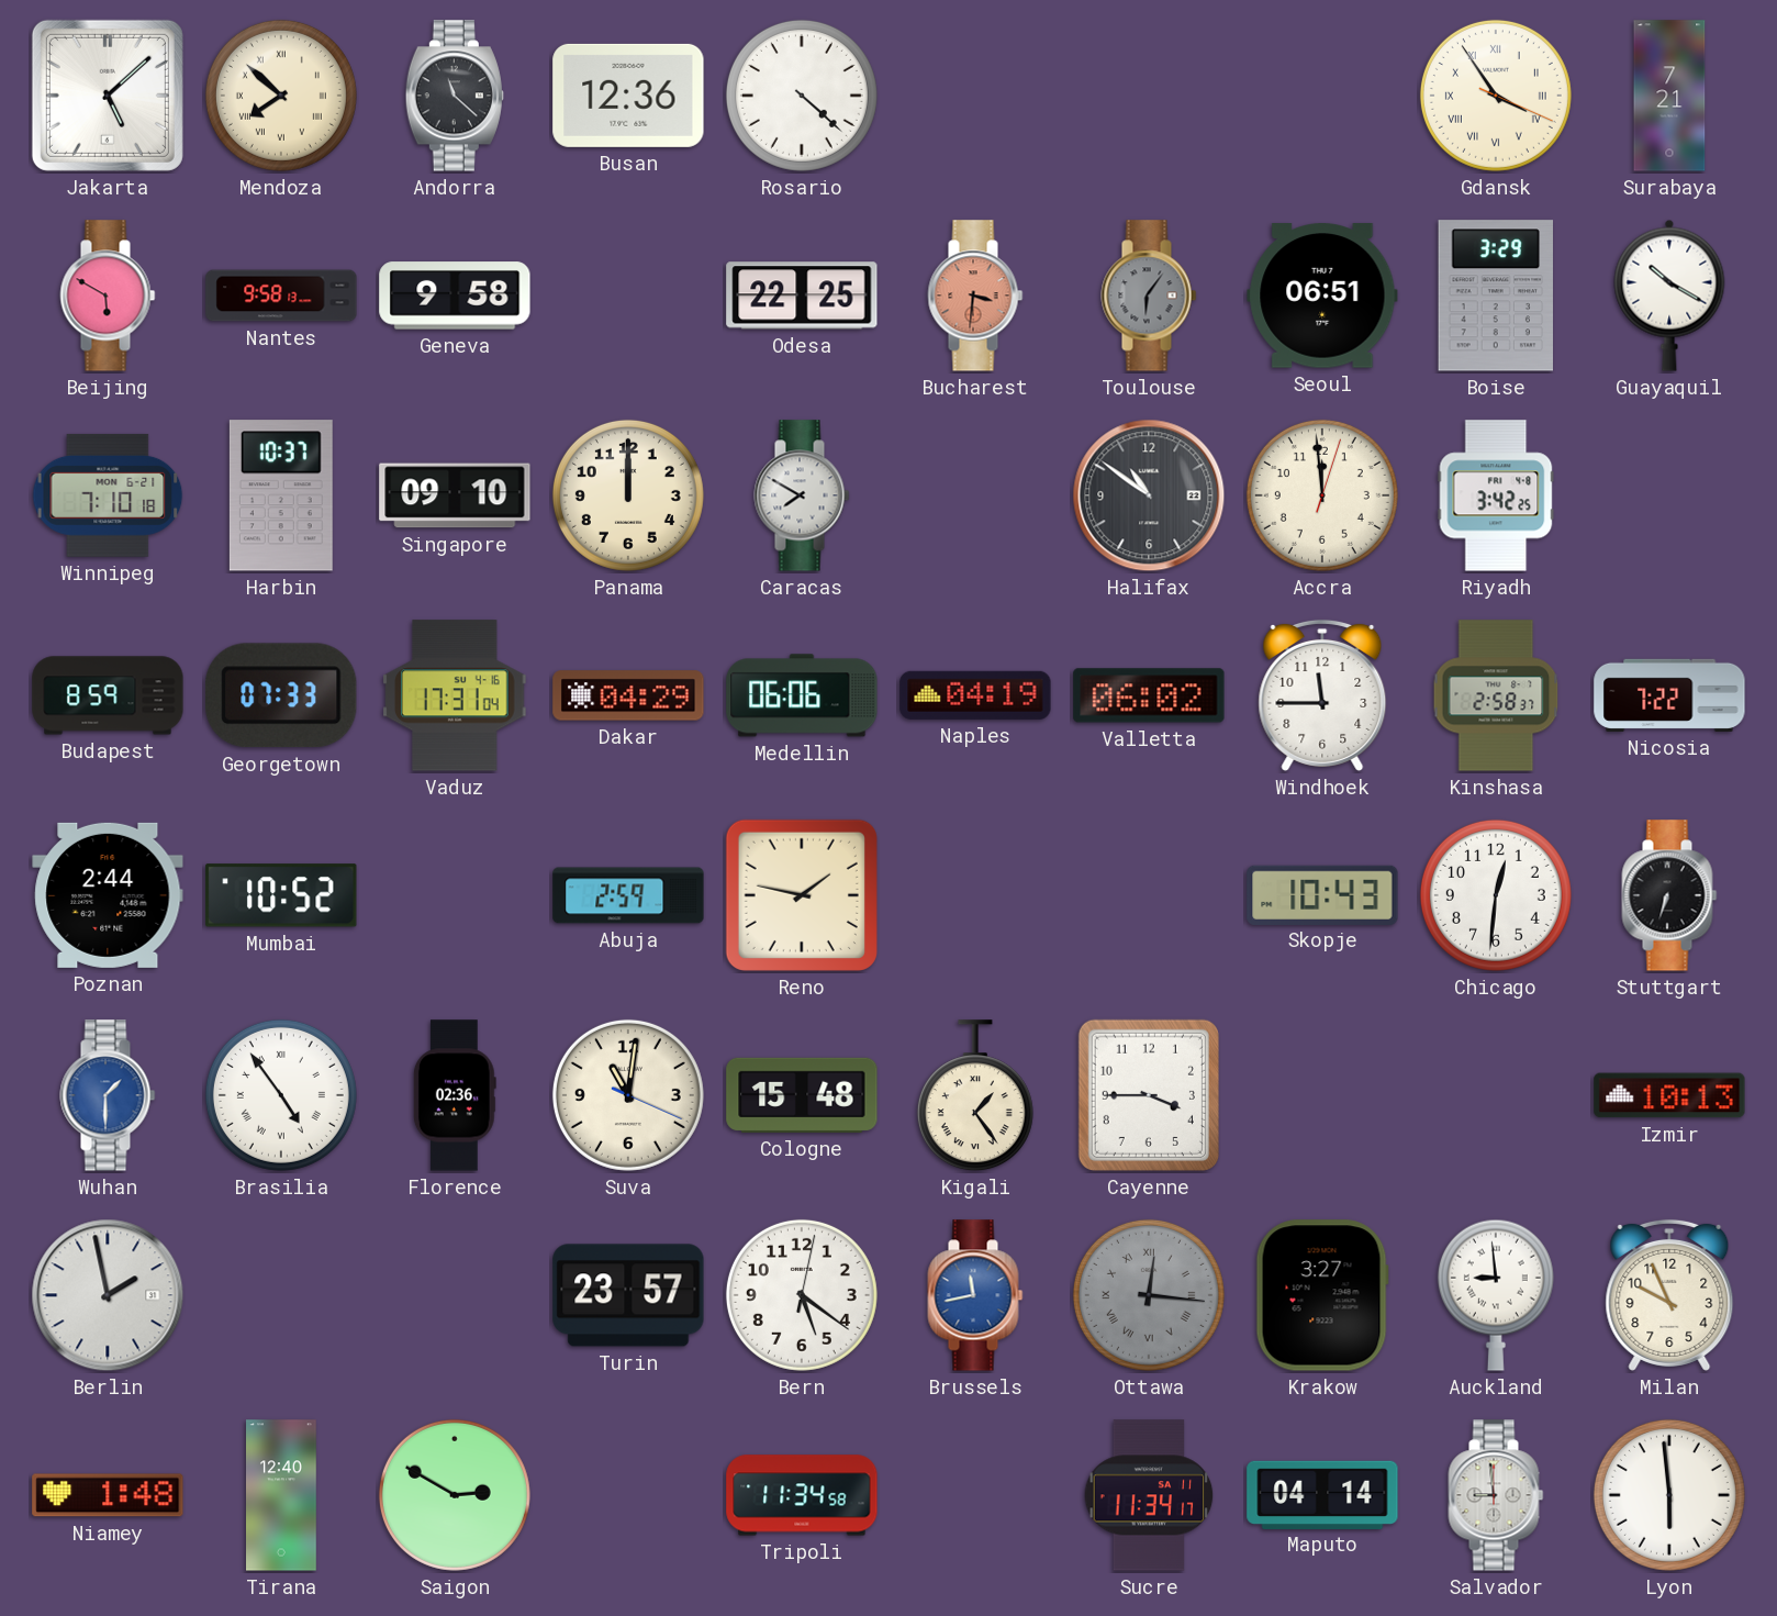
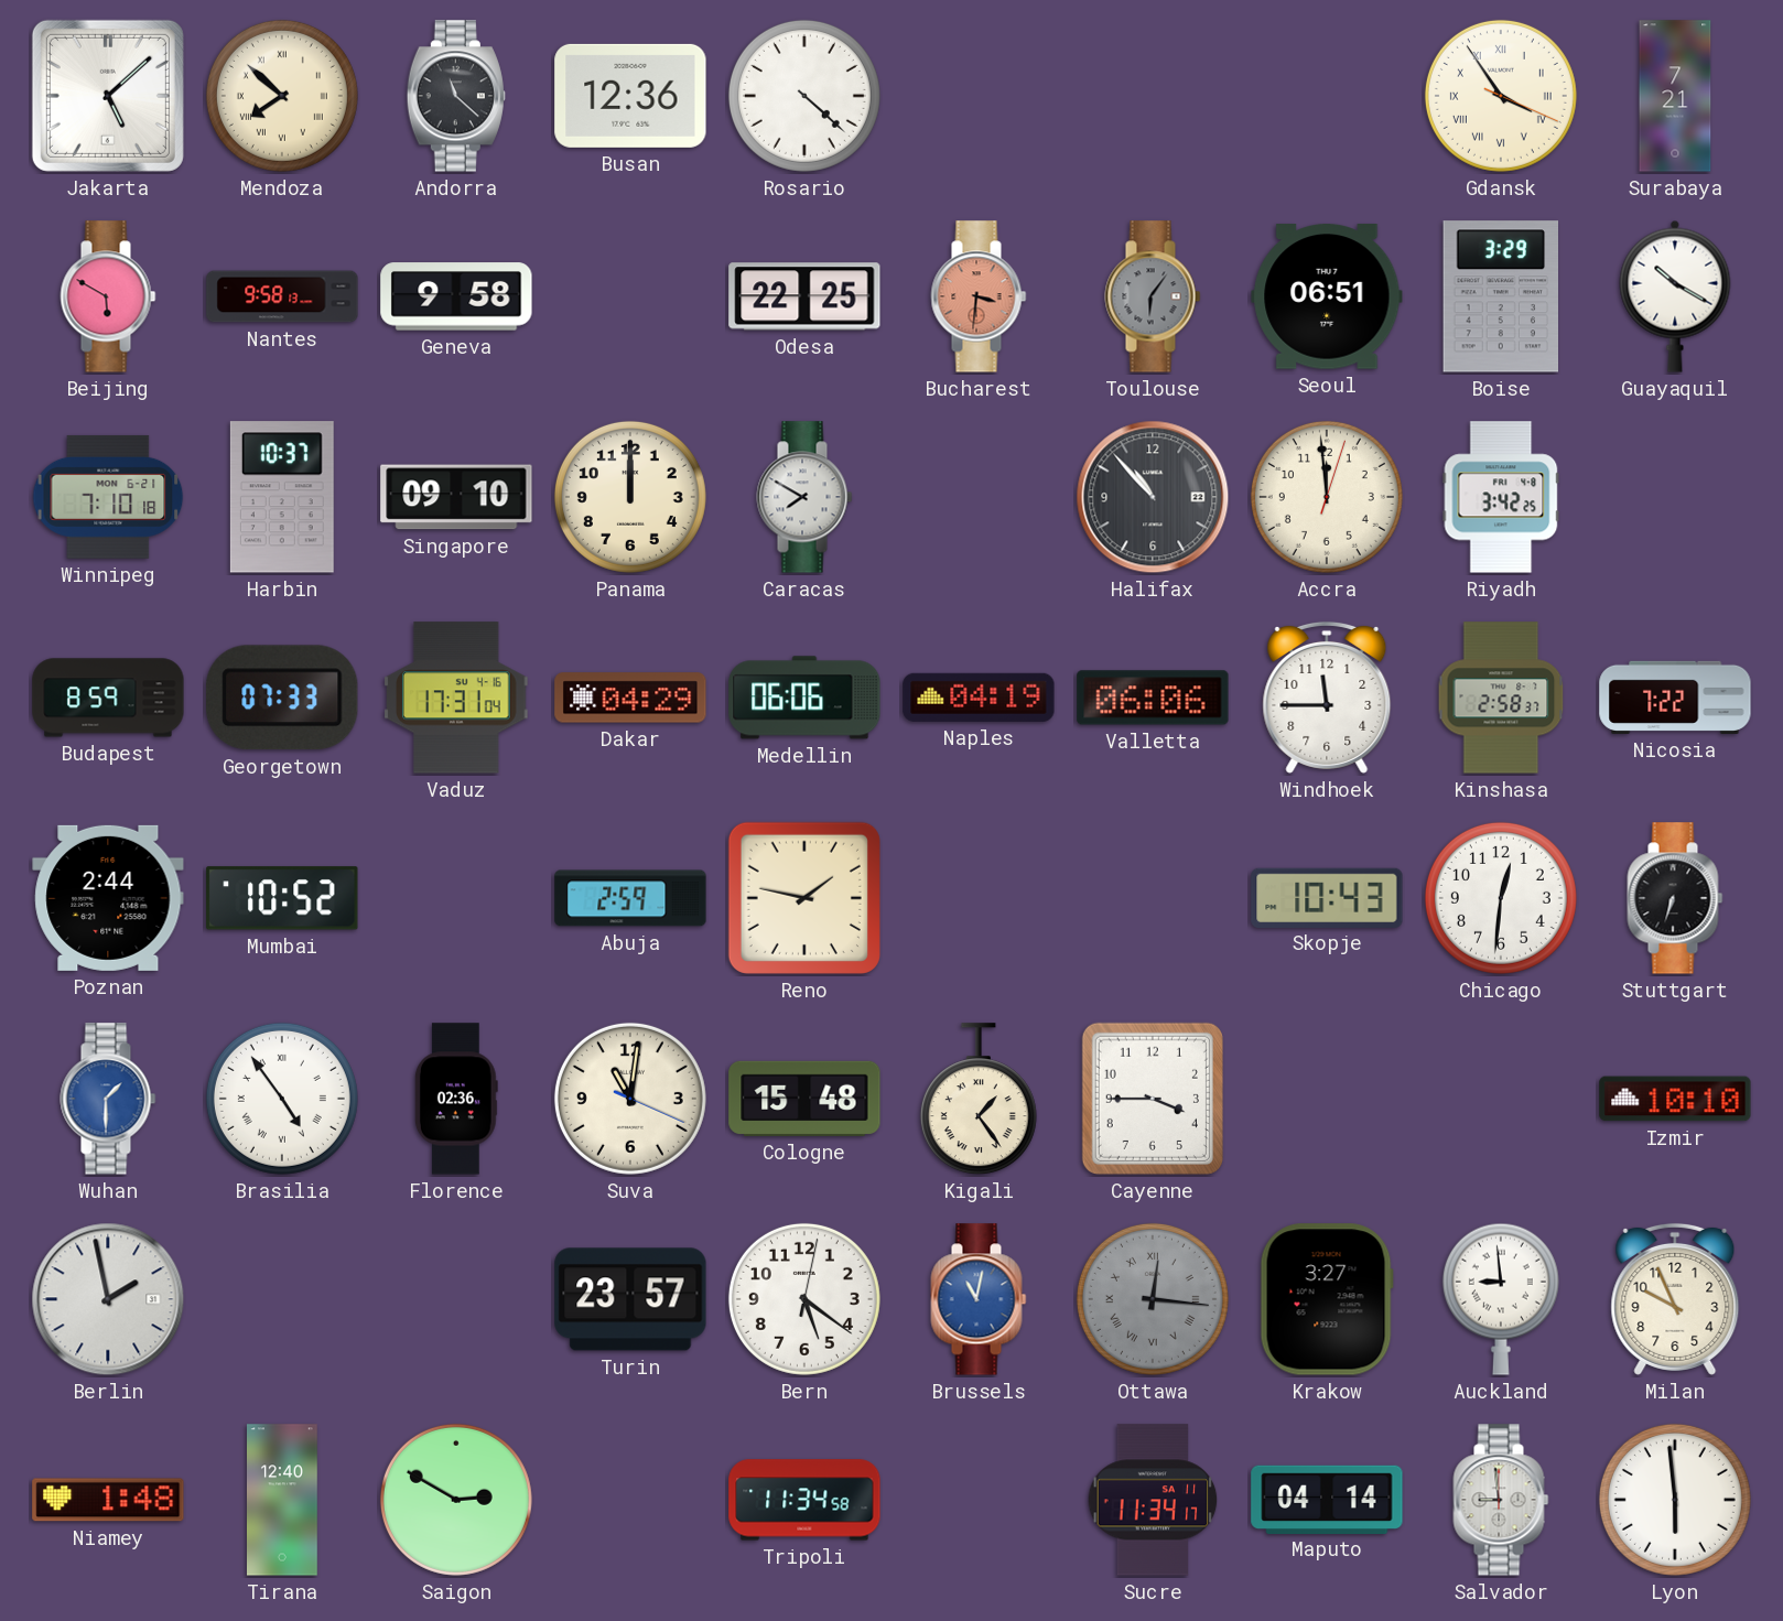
Halifax: 10:51 -> 10:53 (1153, 497)
Valletta: 06:02 -> 06:06 (1153, 698)
Izmir: 10:13 -> 10:10 (1675, 1099)
Brussels: 11:43 -> 11:02 (979, 1299)
